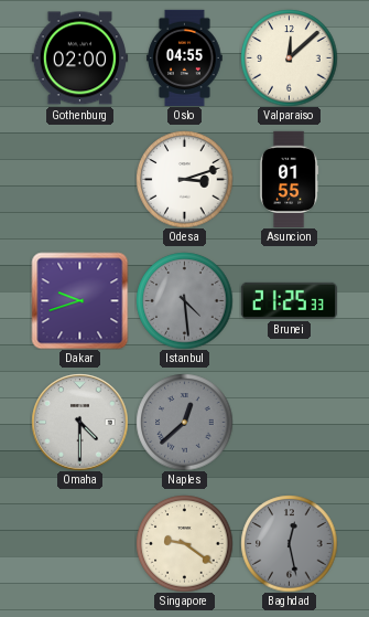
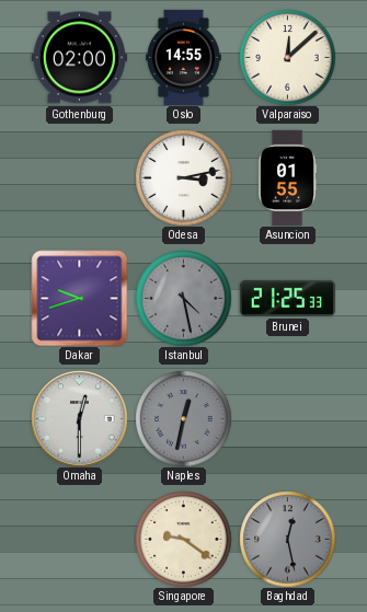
Oslo: 04:55 -> 14:55 (184, 57)
Odesa: 3:12 -> 3:13 (183, 177)
Istanbul: 4:29 -> 4:28 (183, 298)
Omaha: 4:30 -> 12:30 (79, 418)
Naples: 12:38 -> 12:32 (183, 418)
